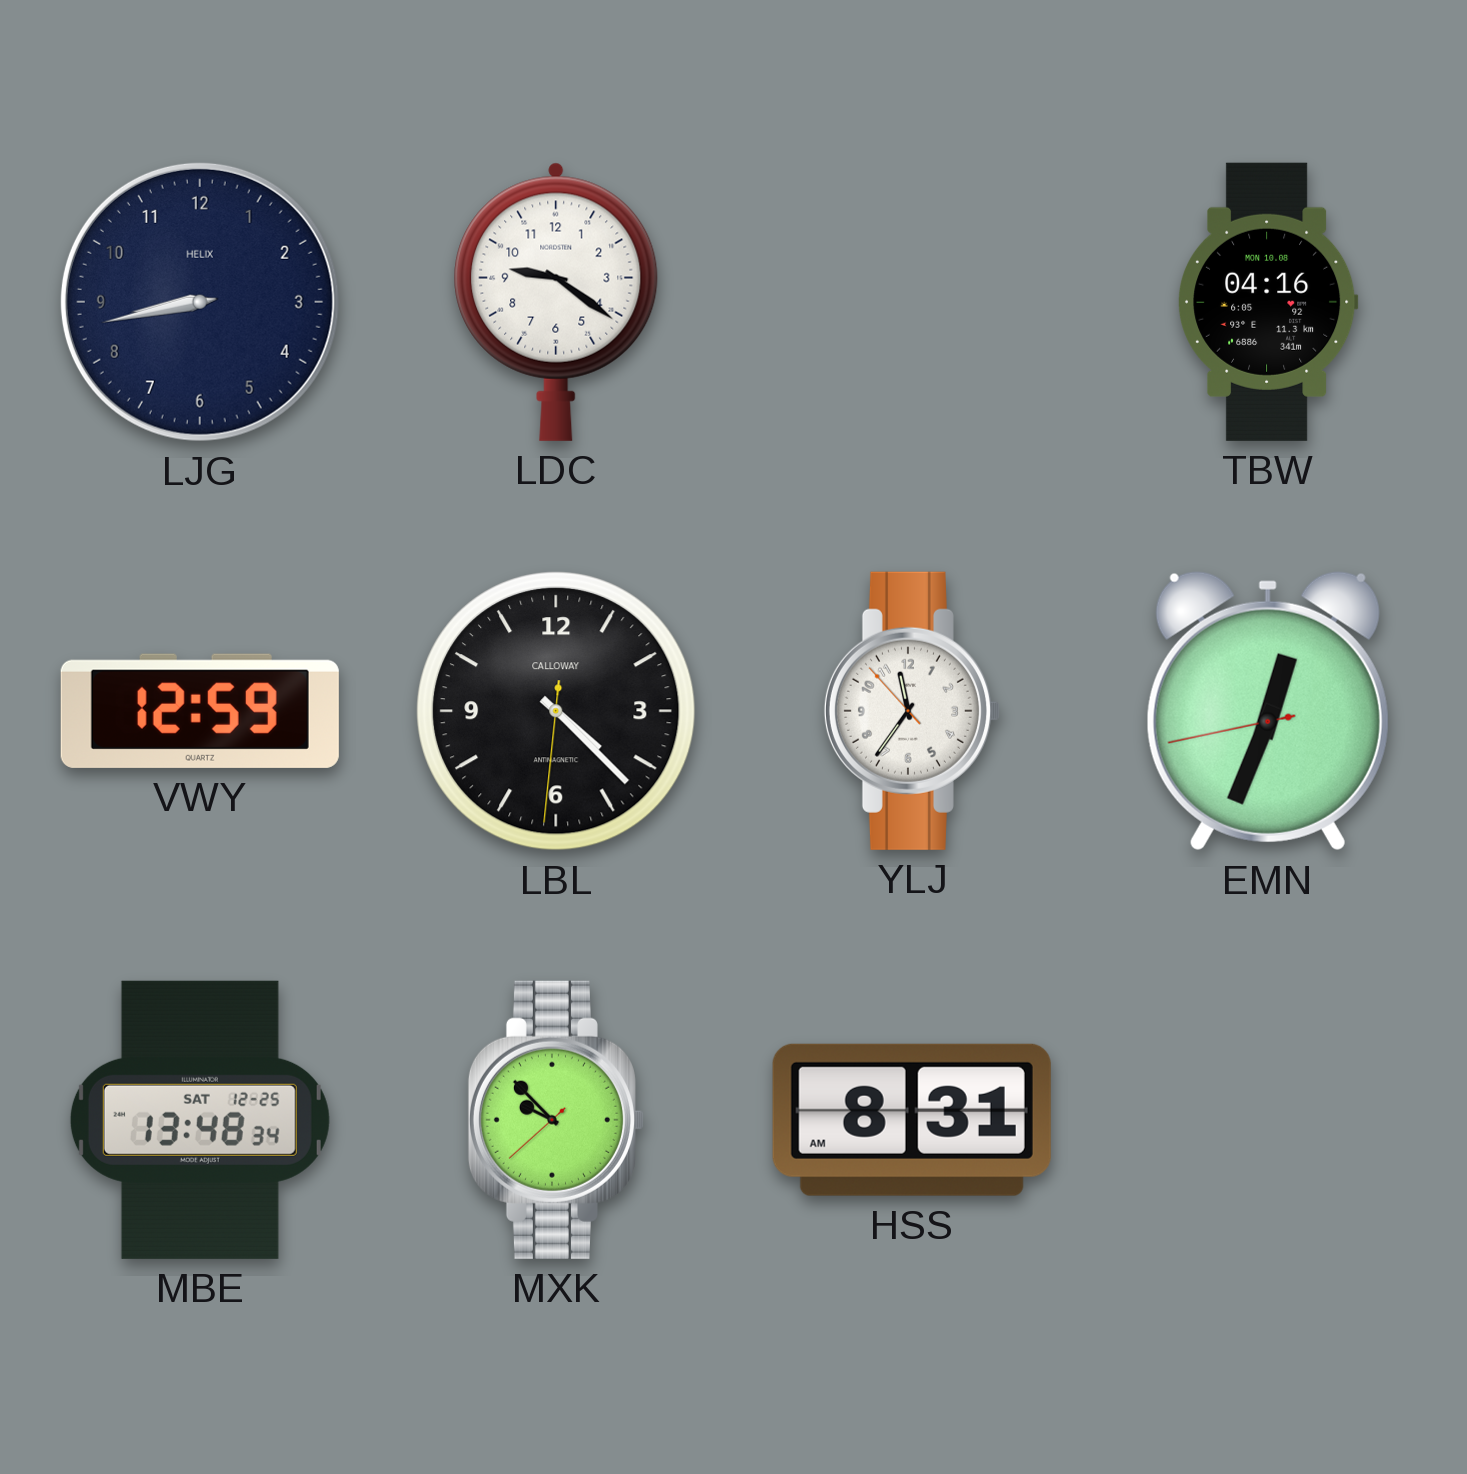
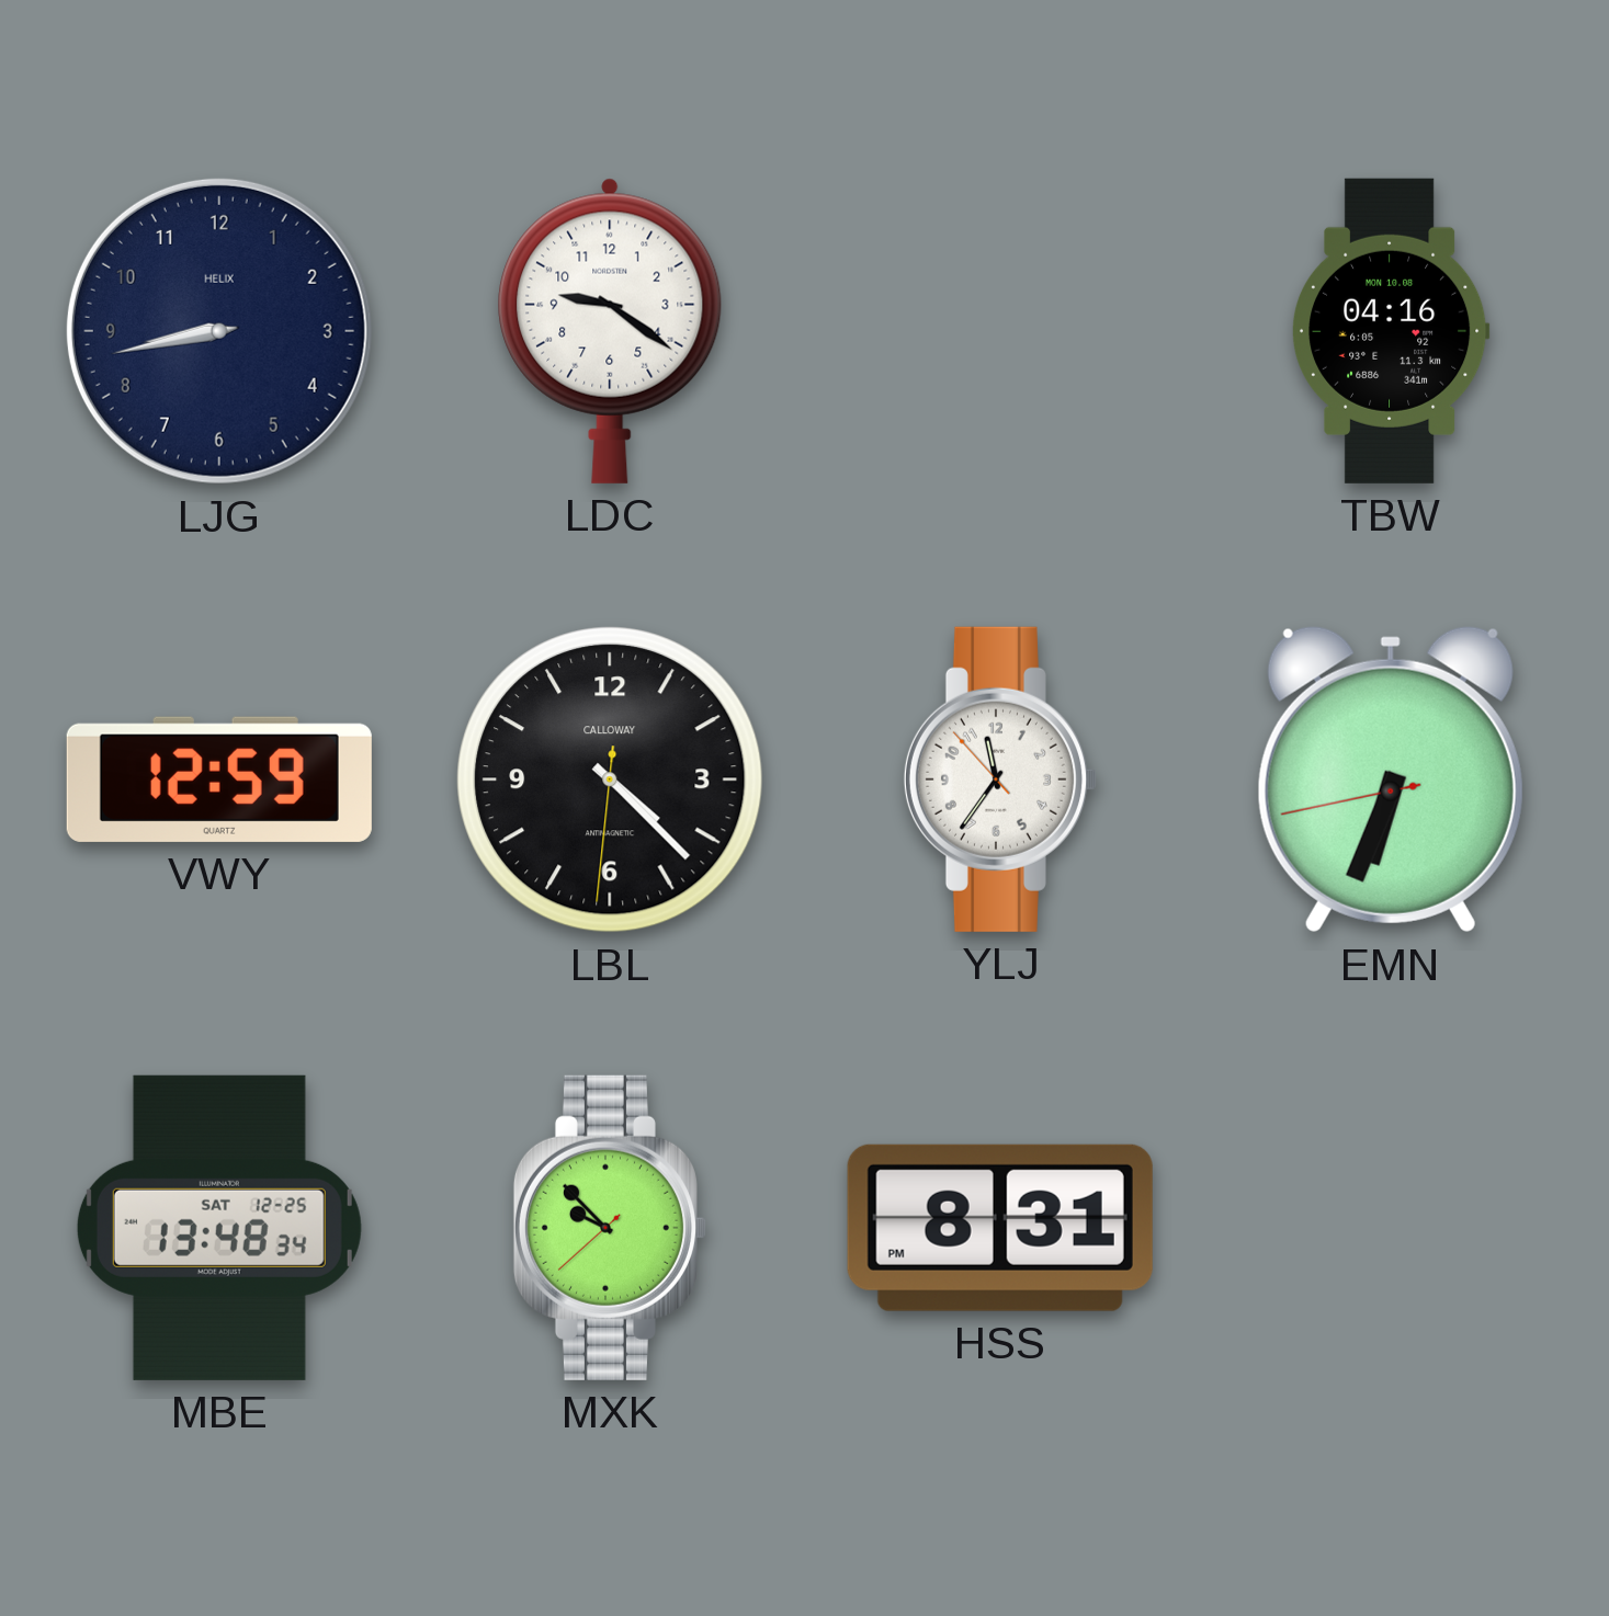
EMN: 12:33 -> 6:33 (1391, 779)
HSS: 8:31 AM -> 8:31 PM (1000, 1228)
